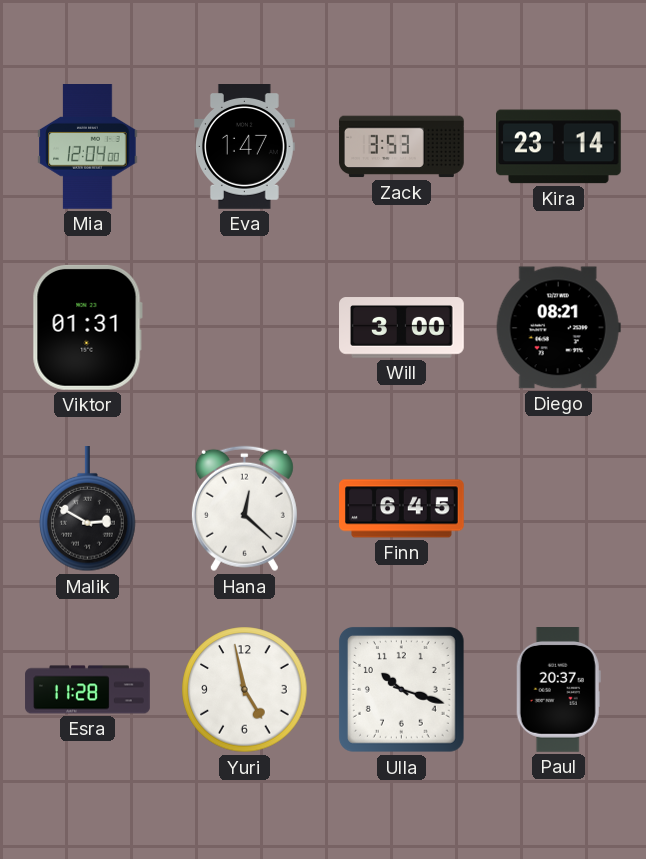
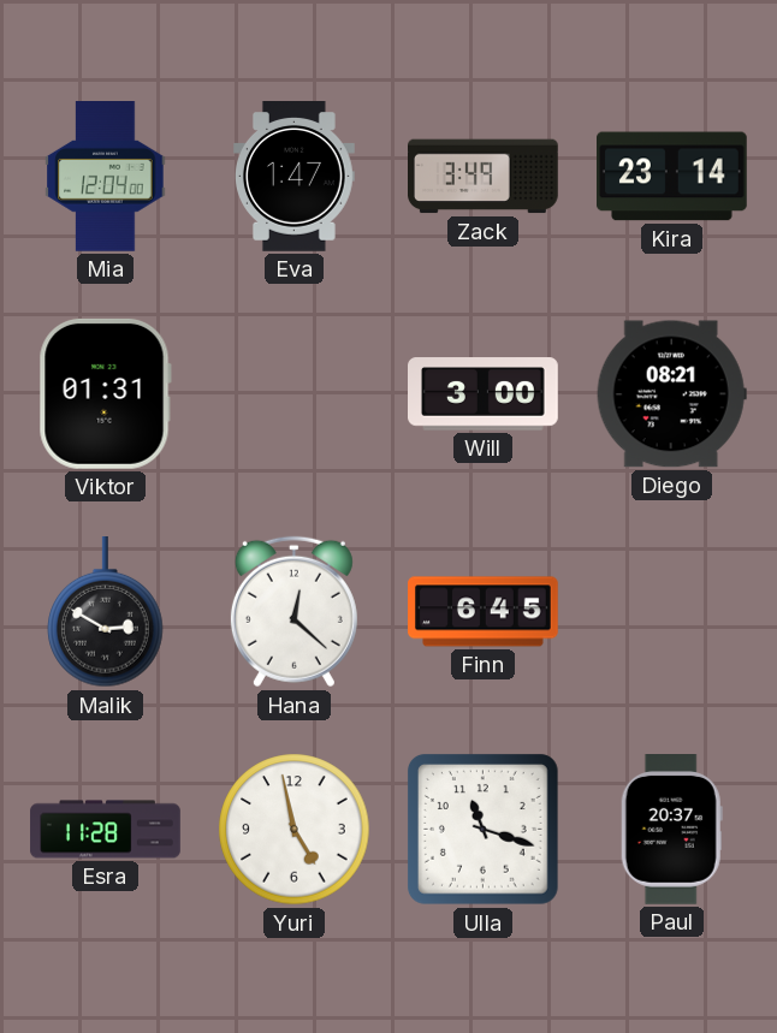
Zack: 3:53 -> 3:49 (484, 177)
Ulla: 10:18 -> 11:18 (482, 829)
